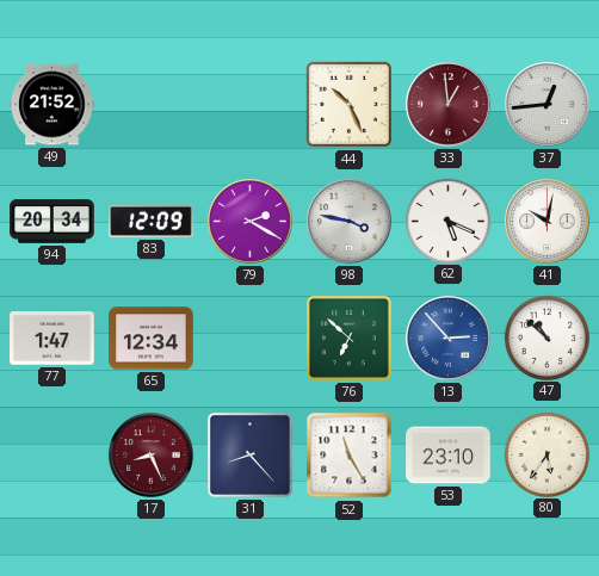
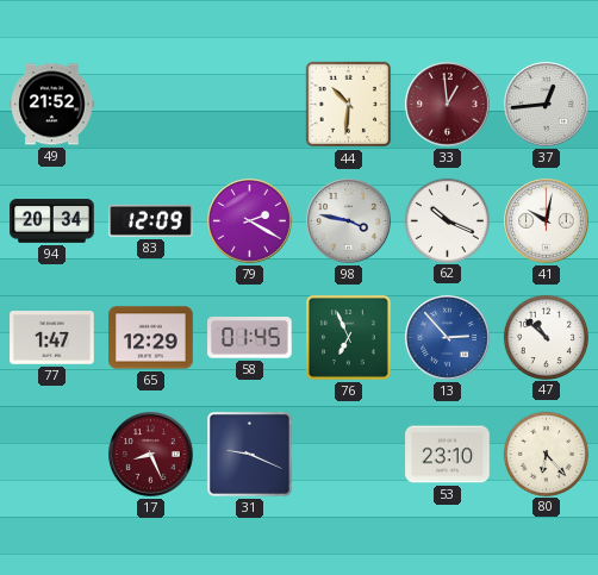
44: 10:26 -> 10:31 (349, 105)
62: 5:19 -> 10:19 (447, 220)
65: 12:34 -> 12:29 (151, 338)
58: none -> 01:45 (250, 338)
76: 6:52 -> 6:56 (349, 338)
31: 8:23 -> 9:19 (249, 454)
52: 11:25 -> none (350, 456)
80: 5:36 -> 6:23 (546, 454)
